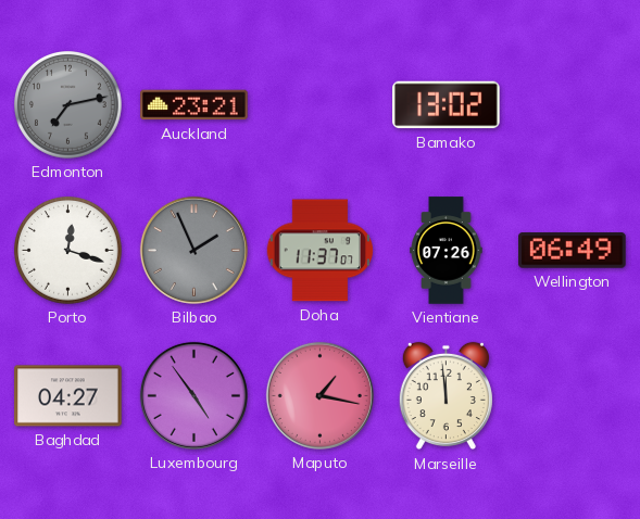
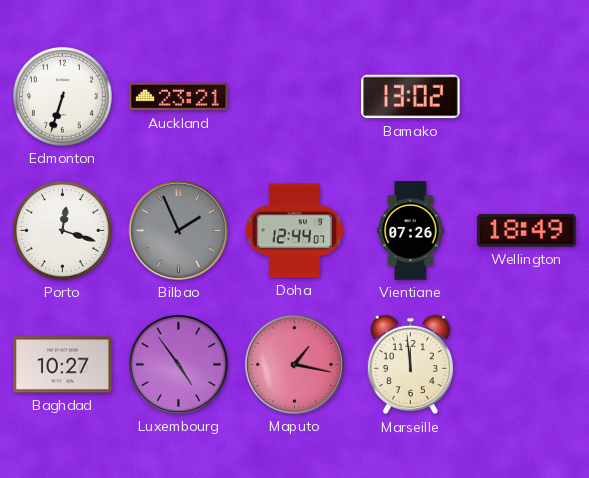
Edmonton: 7:13 -> 6:33 (63, 97)
Edmonton dial: grey -> white (63, 97)
Doha: 11:37 -> 12:44 (294, 231)
Wellington: 06:49 -> 18:49 (527, 231)
Baghdad: 04:27 -> 10:27 (63, 365)
